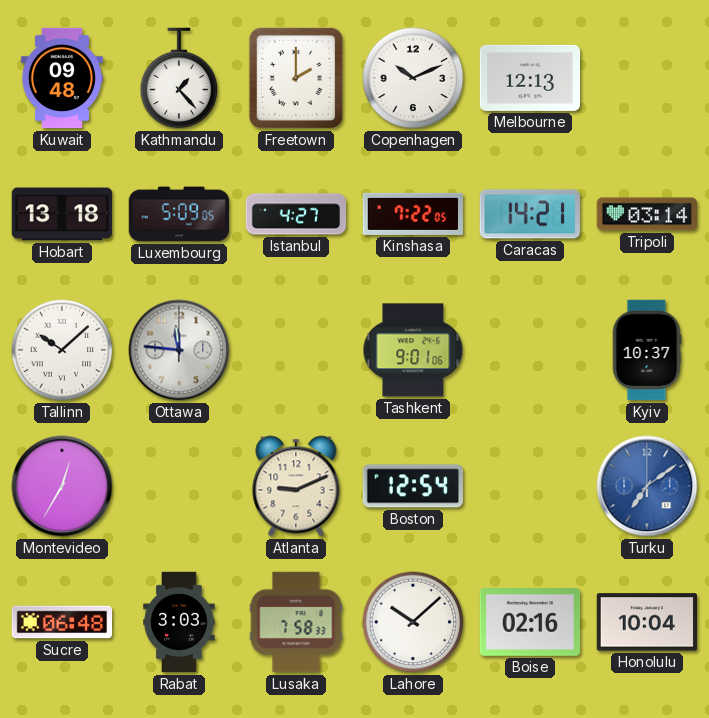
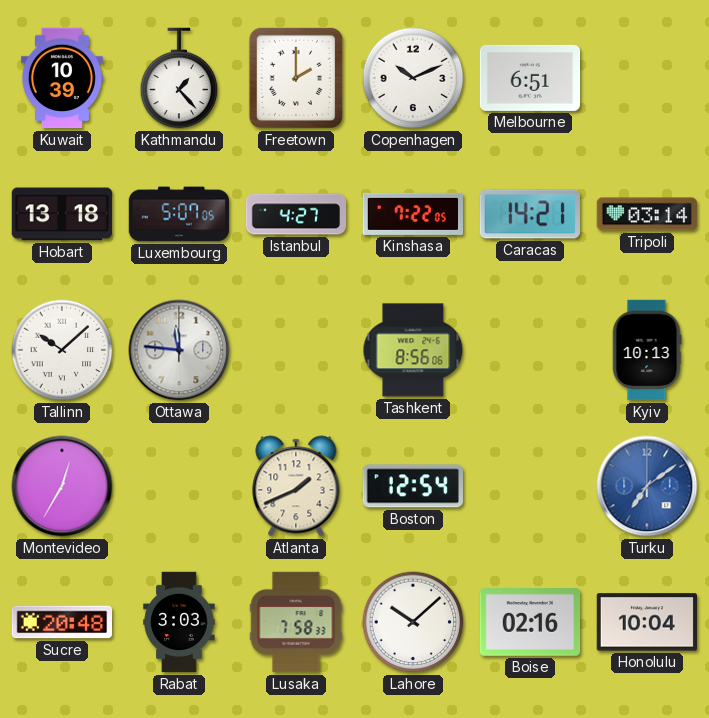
Kuwait: 09:48 -> 10:39 (62, 78)
Melbourne: 12:13 -> 6:51 (530, 78)
Luxembourg: 5:09 -> 5:07 (179, 214)
Tashkent: 9:01 -> 8:56 (413, 350)
Kyiv: 10:37 -> 10:13 (647, 350)
Atlanta: 9:11 -> 1:41 (296, 486)
Sucre: 06:48 -> 20:48 (62, 622)
